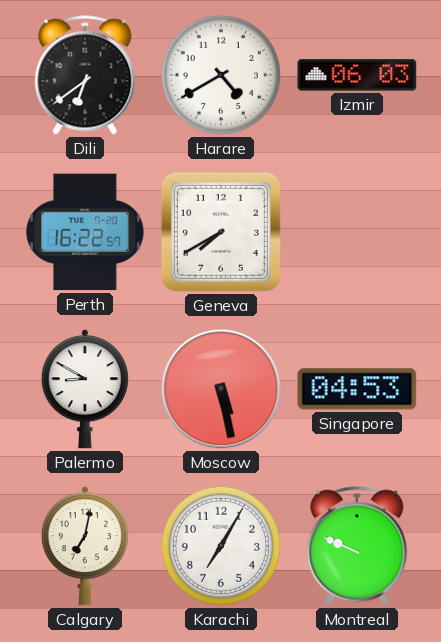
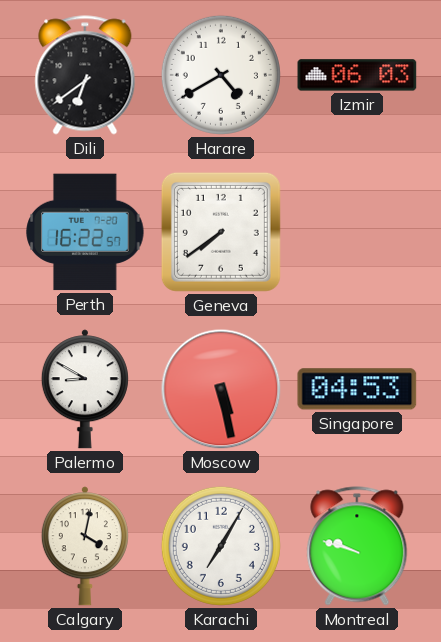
Geneva: 7:40 -> 7:39 (221, 232)
Calgary: 7:02 -> 4:02 (85, 546)
Montreal: 9:49 -> 9:48 (357, 546)
